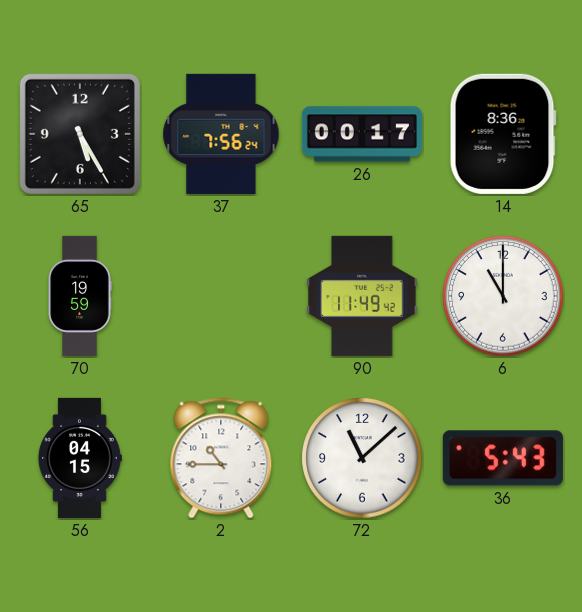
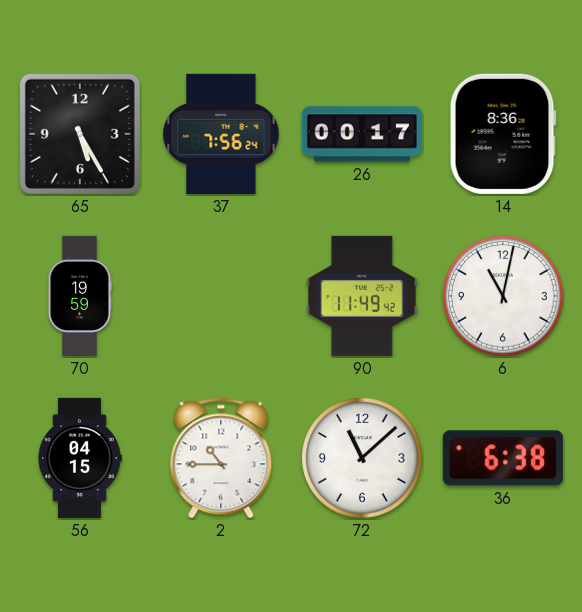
6: 11:00 -> 11:02 (503, 296)
36: 5:43 -> 6:38 (503, 458)
